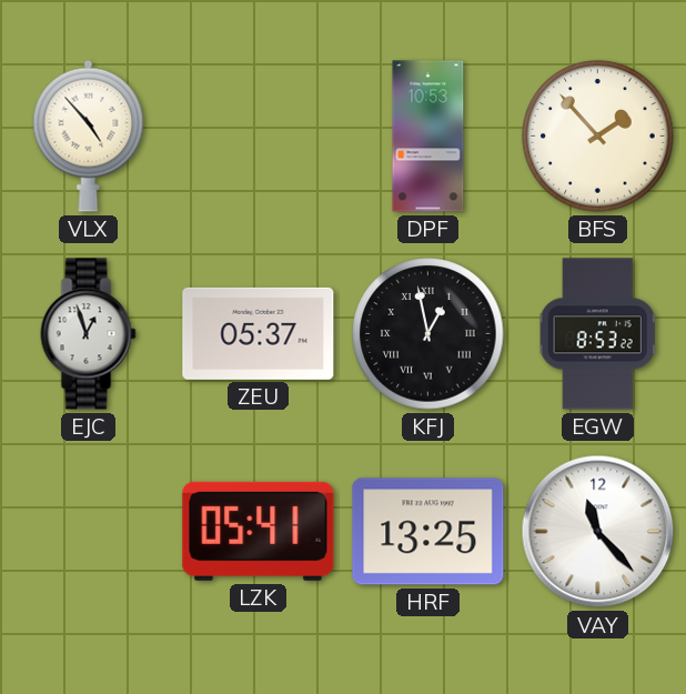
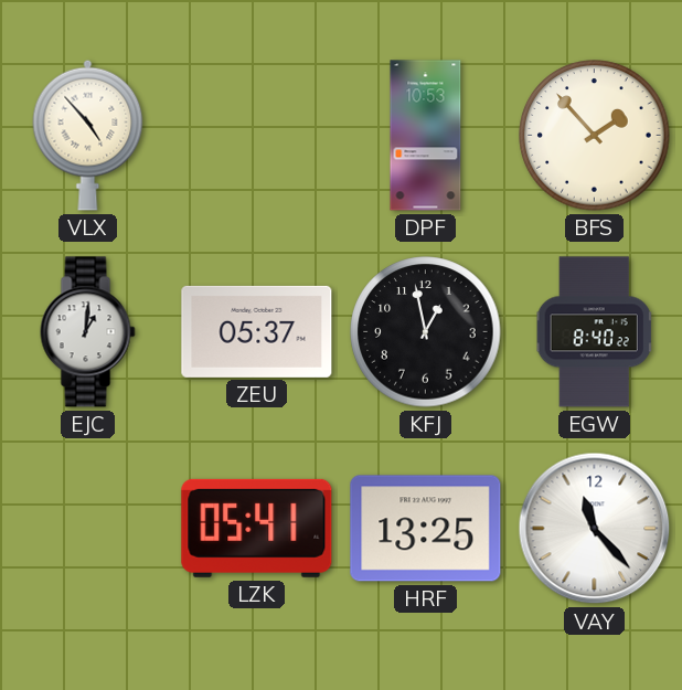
EJC: 12:57 -> 1:01 (88, 332)
KFJ numerals: Roman -> Arabic (426, 332)
EGW: 8:53 -> 8:40 (594, 332)
